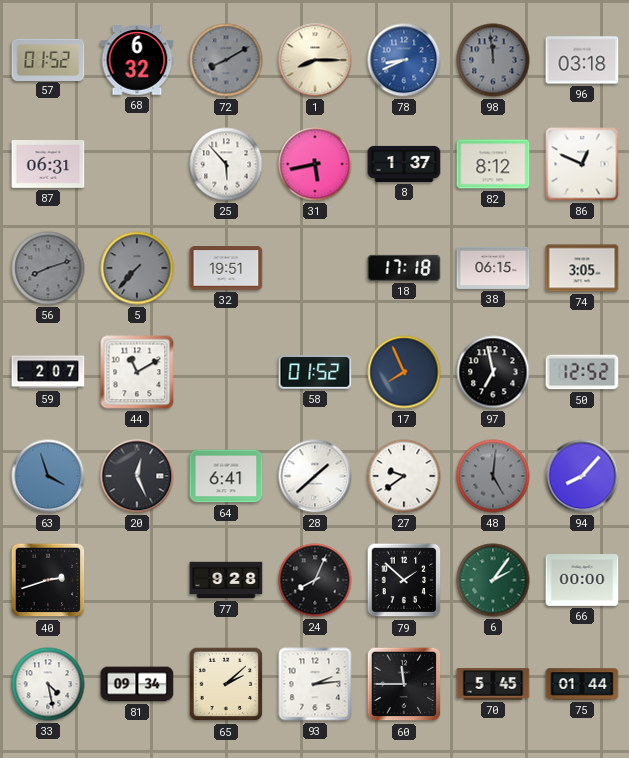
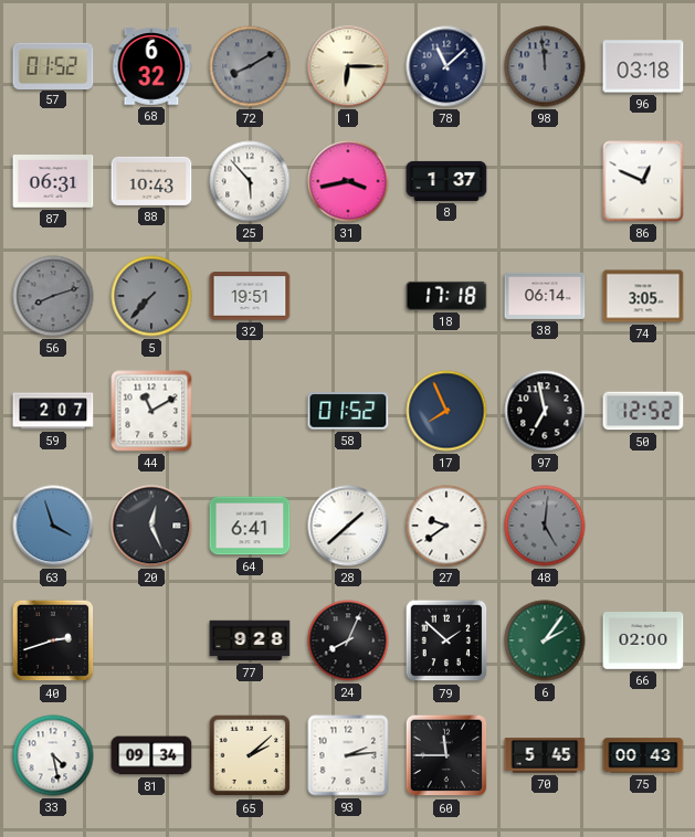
1: 8:15 -> 6:15 (348, 66)
78: 8:41 -> 11:08 (446, 66)
78 dial: blue -> navy (446, 66)
88: none -> 10:43 (151, 181)
31: 5:43 -> 3:43 (348, 181)
82: 8:12 -> none (493, 164)
38: 06:15 -> 06:14 (545, 296)
94: 8:07 -> none (582, 476)
66: 00:00 -> 02:00 (643, 642)
75: 01:44 -> 00:43 (643, 755)
